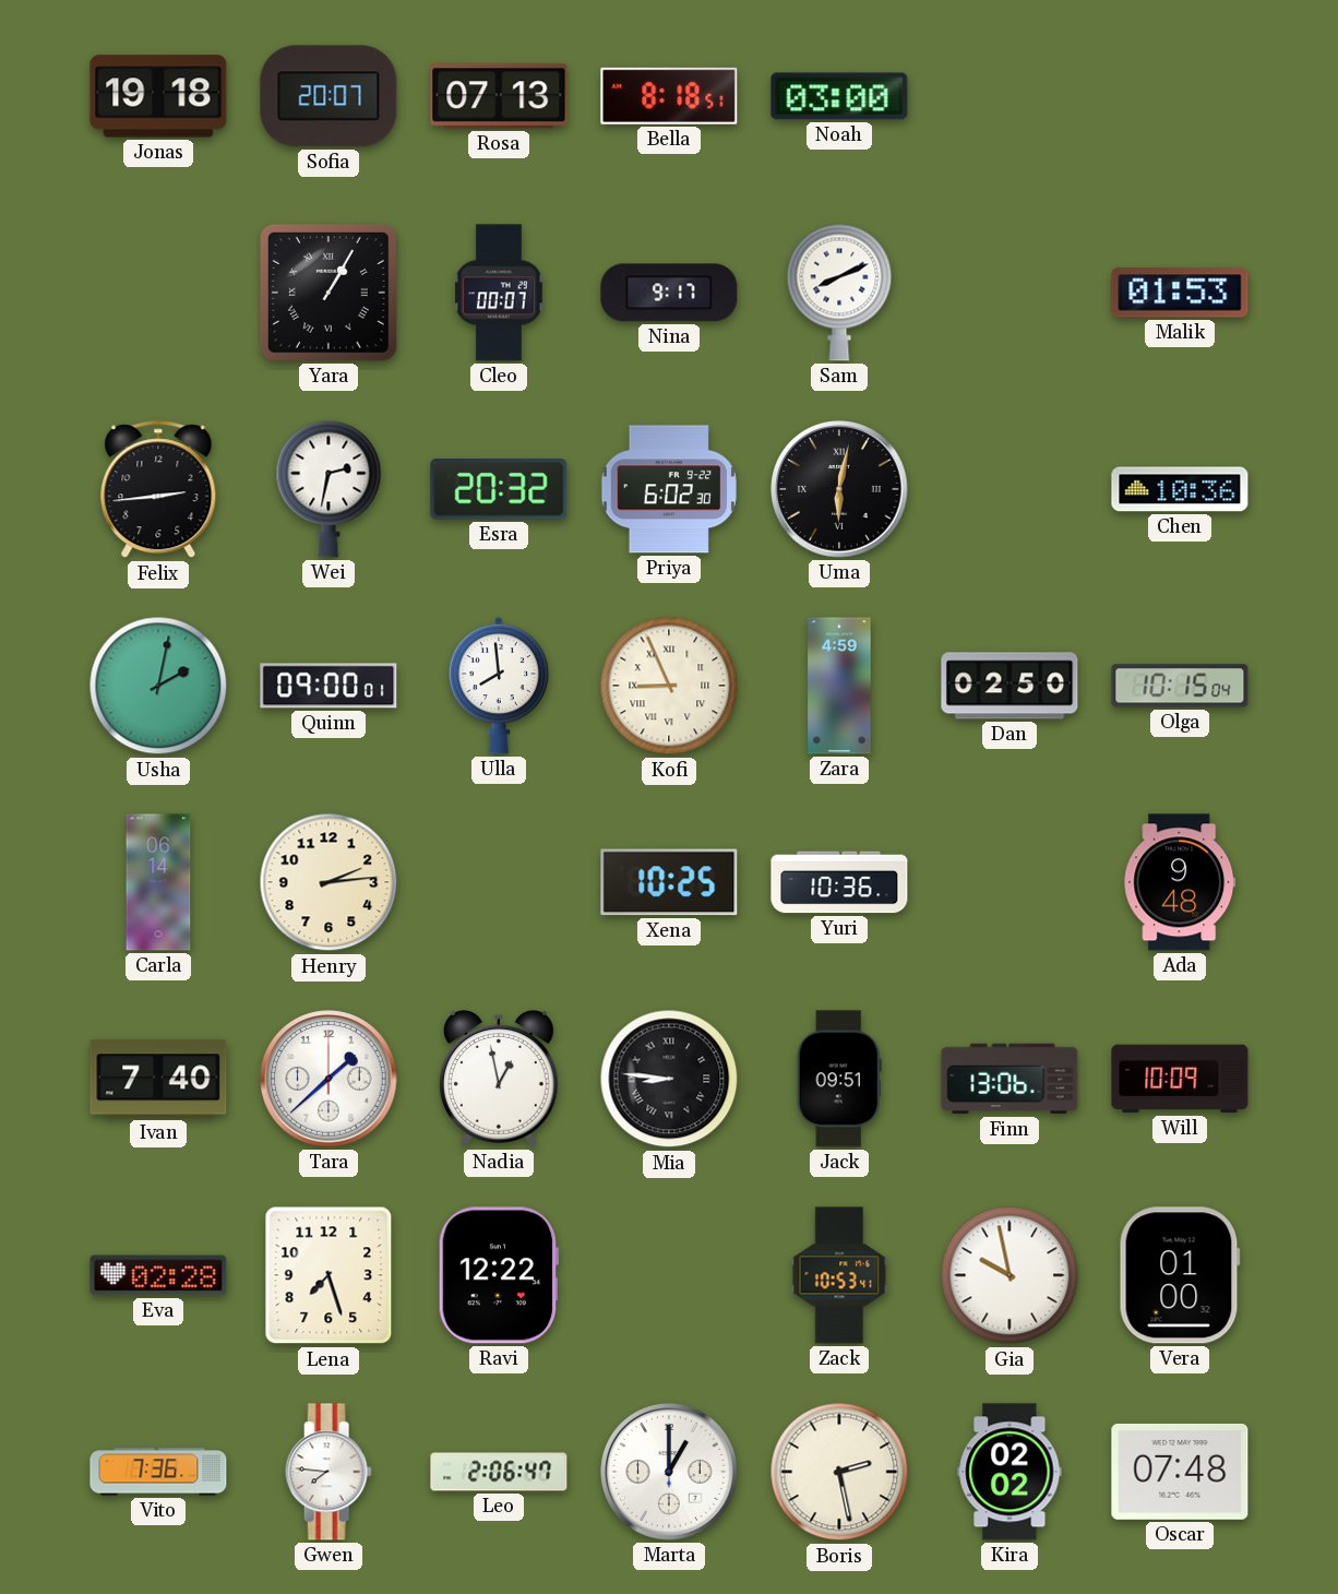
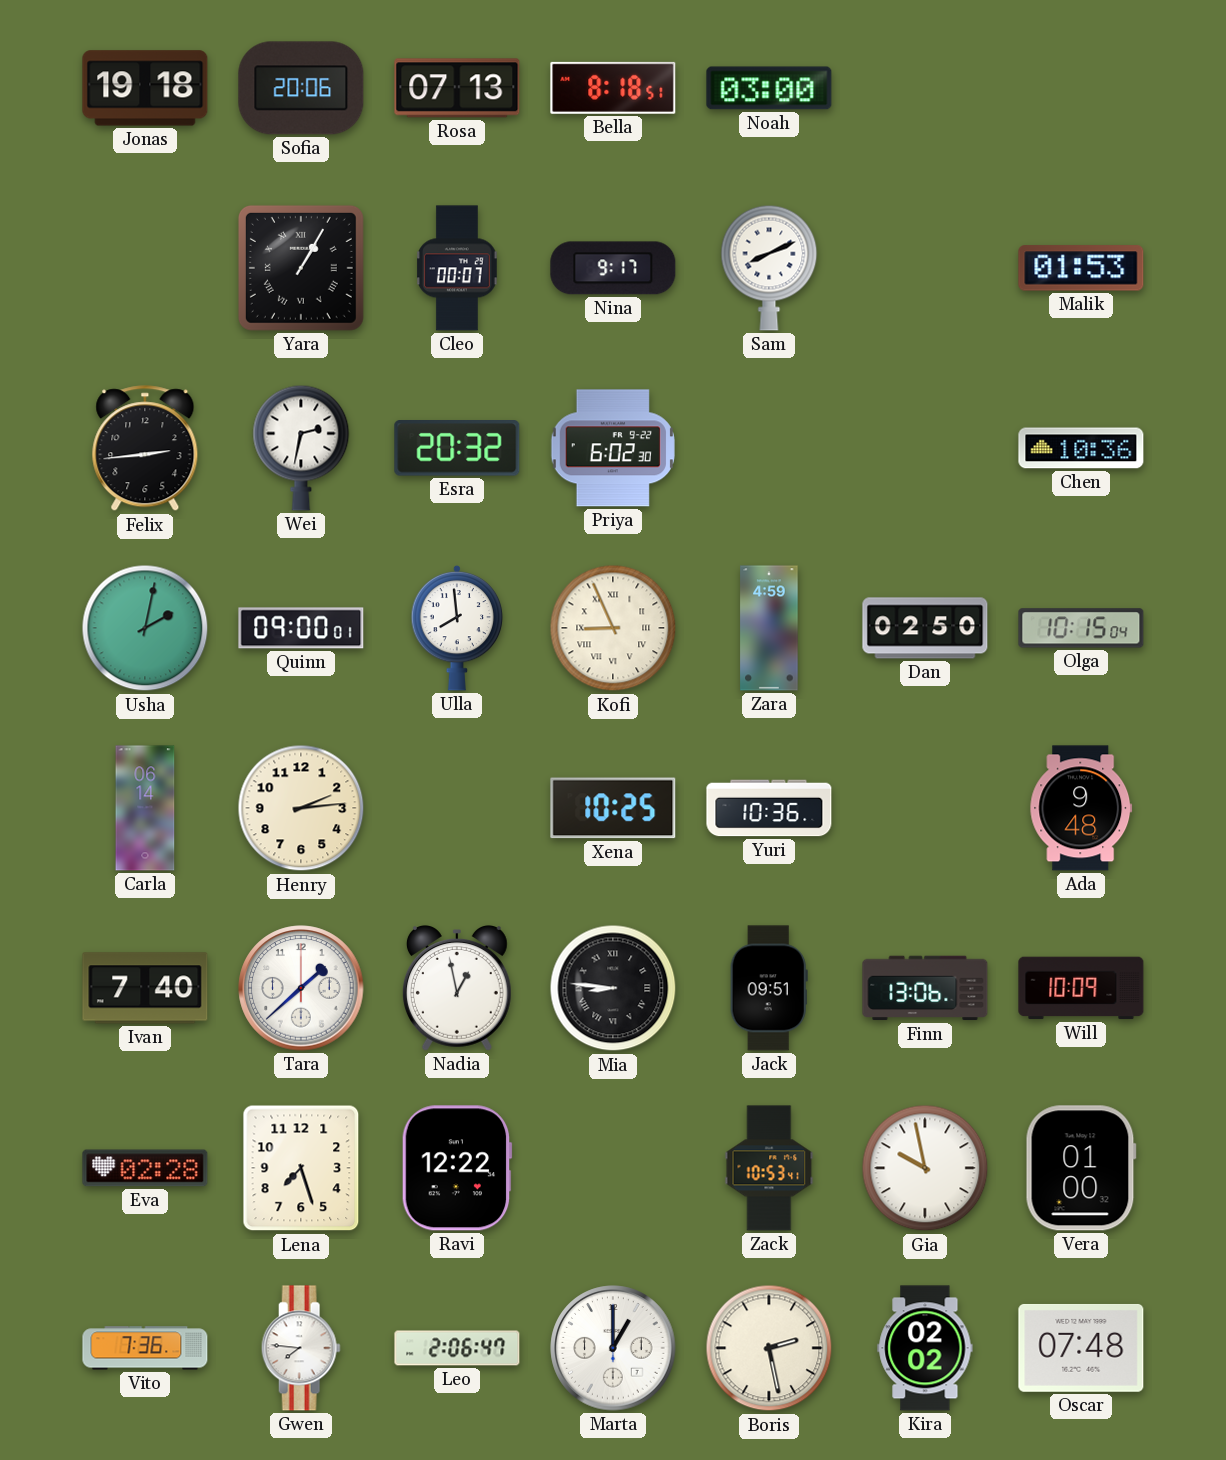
Sofia: 20:07 -> 20:06 (301, 88)
Uma: 6:02 -> none (839, 489)
